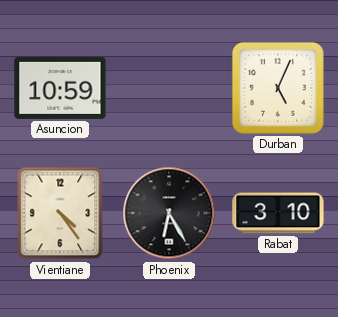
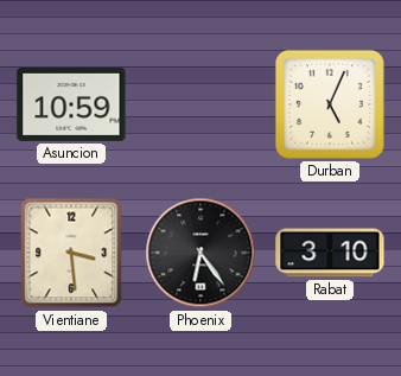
Vientiane: 4:24 -> 3:29 (71, 253)
Phoenix: 6:25 -> 6:24 (200, 253)
